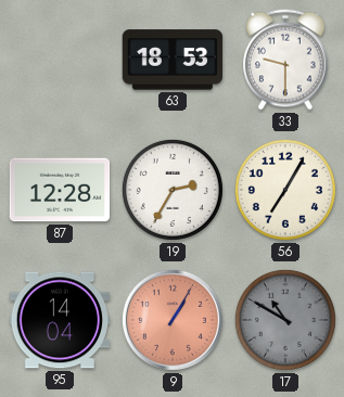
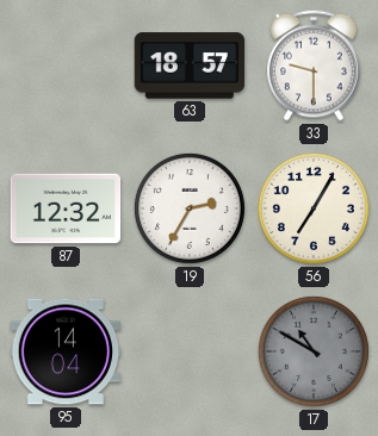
63: 18:53 -> 18:57 (190, 66)
87: 12:28 -> 12:32 (66, 208)
9: 1:05 -> none (173, 320)
